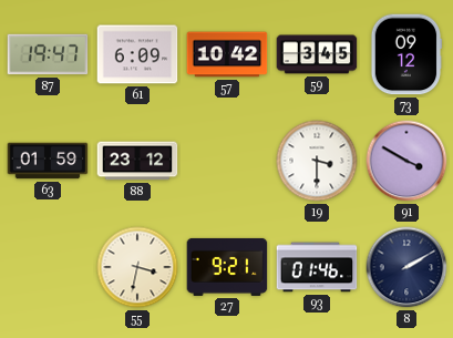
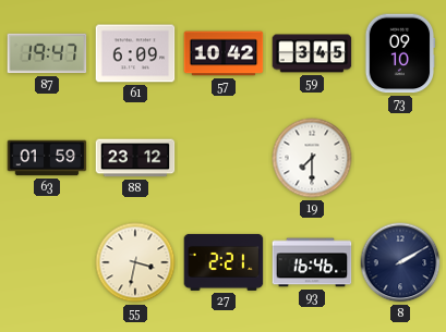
73: 09:12 -> 09:10 (400, 53)
19: 3:30 -> 7:30 (312, 158)
91: 3:50 -> none (406, 161)
27: 9:21 -> 2:21 (224, 262)
93: 01:46 -> 16:46 (312, 262)
